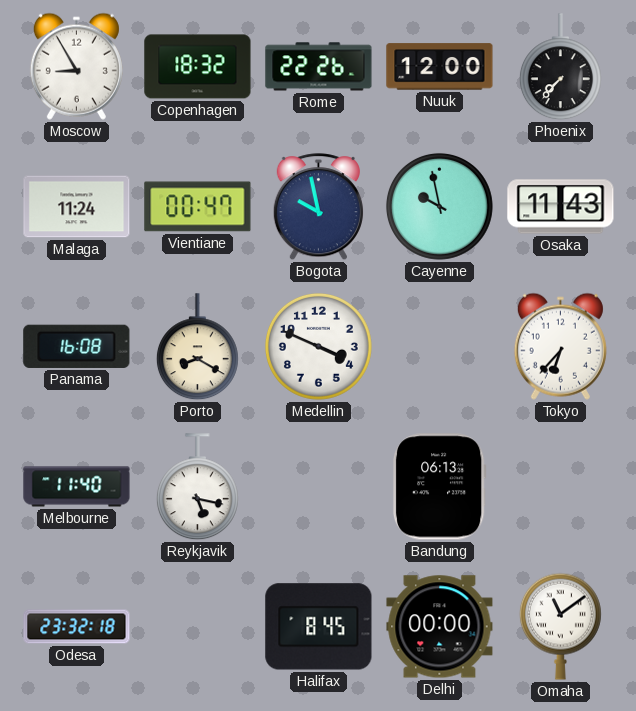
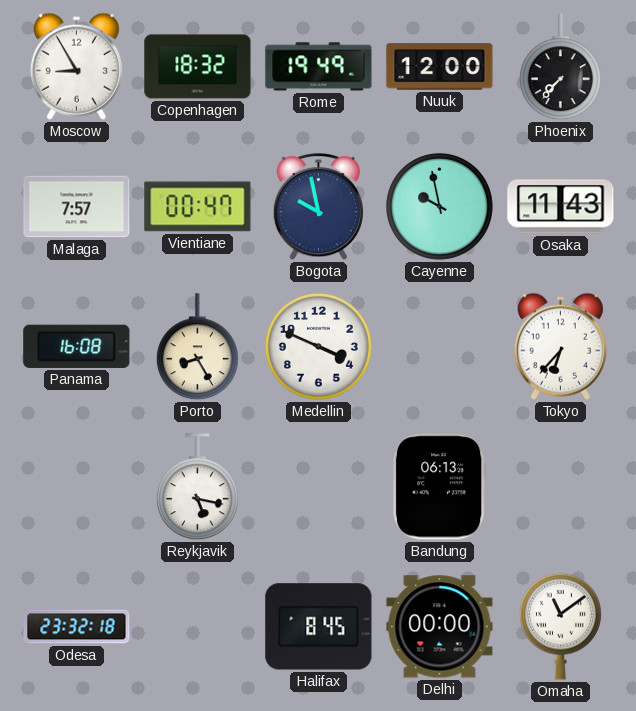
Rome: 22:26 -> 19:49 (319, 67)
Malaga: 11:24 -> 7:57 (77, 207)
Porto: 8:20 -> 8:25 (197, 347)
Melbourne: 11:40 -> none (77, 487)
